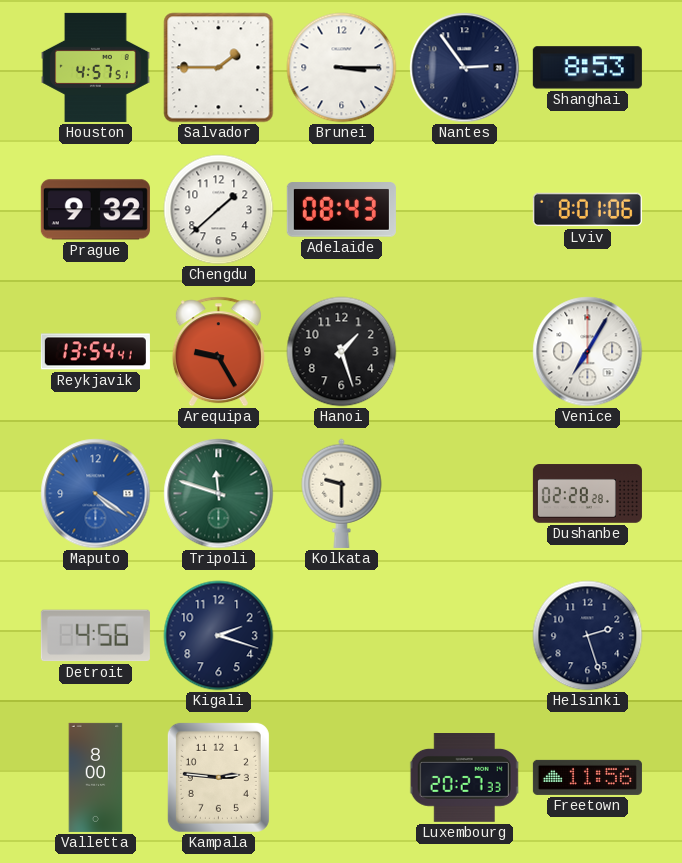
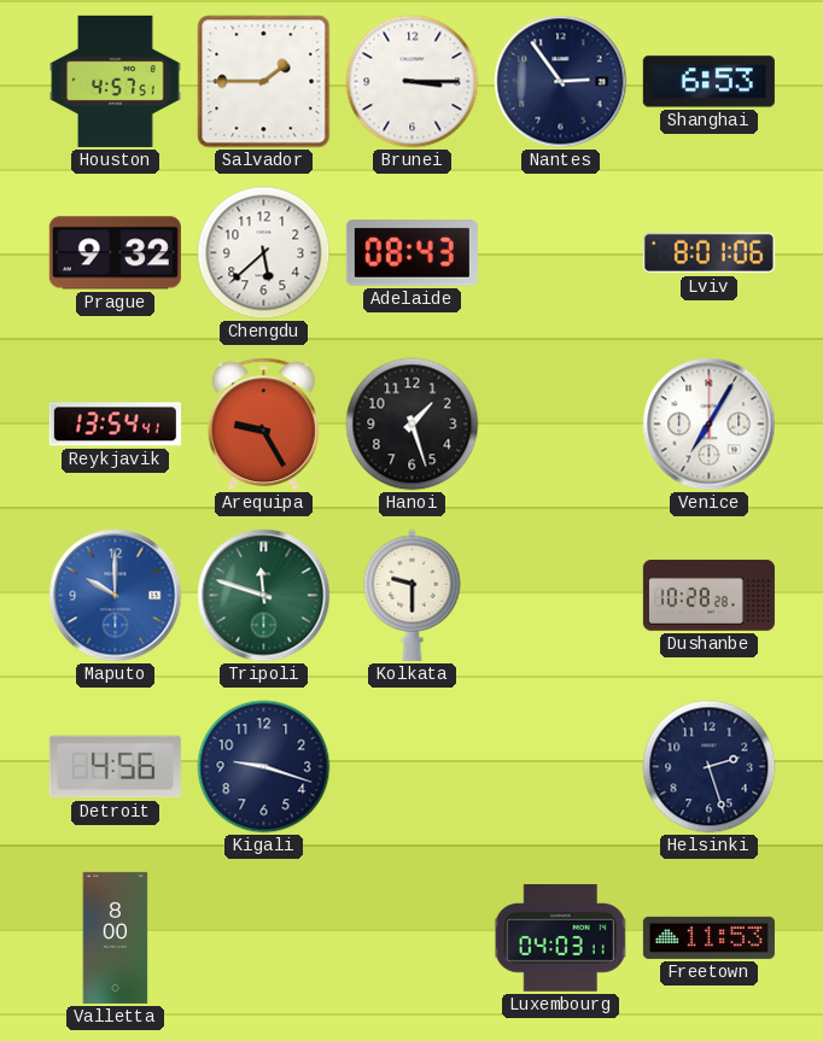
Shanghai: 8:53 -> 6:53 (708, 82)
Chengdu: 1:38 -> 5:38 (264, 253)
Maputo: 4:21 -> 10:00 (116, 596)
Dushanbe: 02:28 -> 10:28 (708, 596)
Kigali: 2:18 -> 9:18 (264, 767)
Kampala: 2:46 -> none (218, 777)
Luxembourg: 20:27 -> 04:03 (561, 938)
Freetown: 11:56 -> 11:53 (708, 937)
